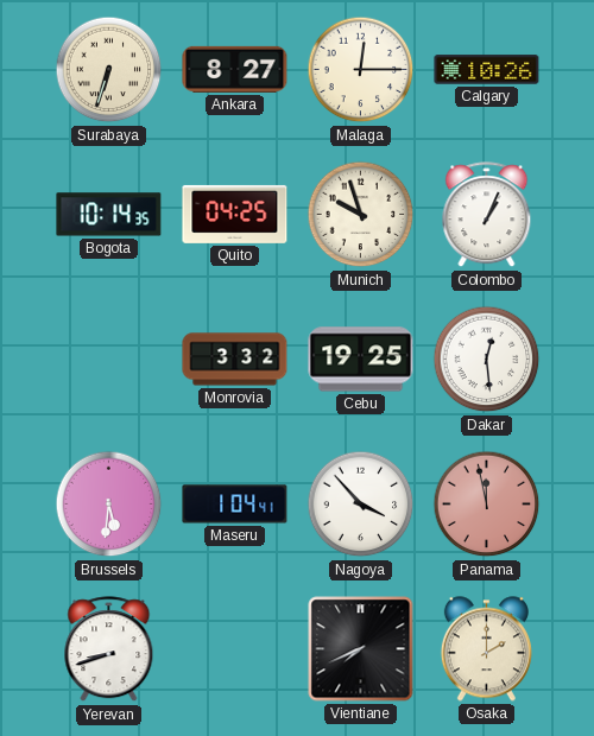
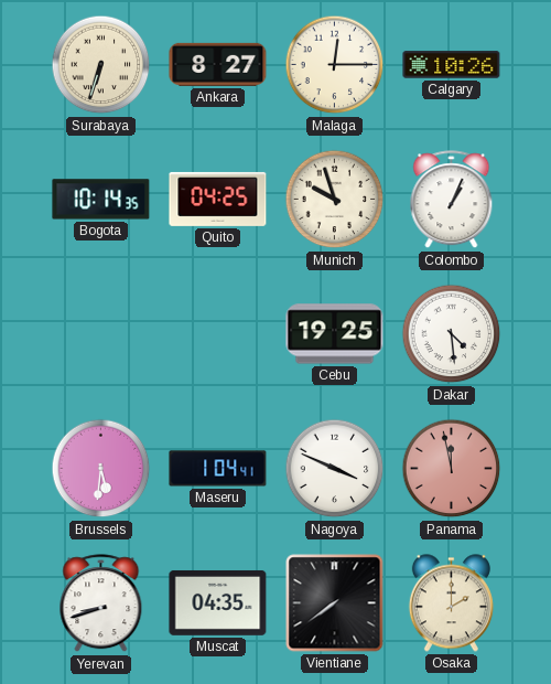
Monrovia: 3:32 -> none (235, 360)
Dakar: 12:29 -> 4:29 (452, 334)
Nagoya: 3:53 -> 3:49 (335, 469)
Muscat: none -> 04:35 (218, 602)
Vientiane: 7:41 -> 7:39 (335, 603)
